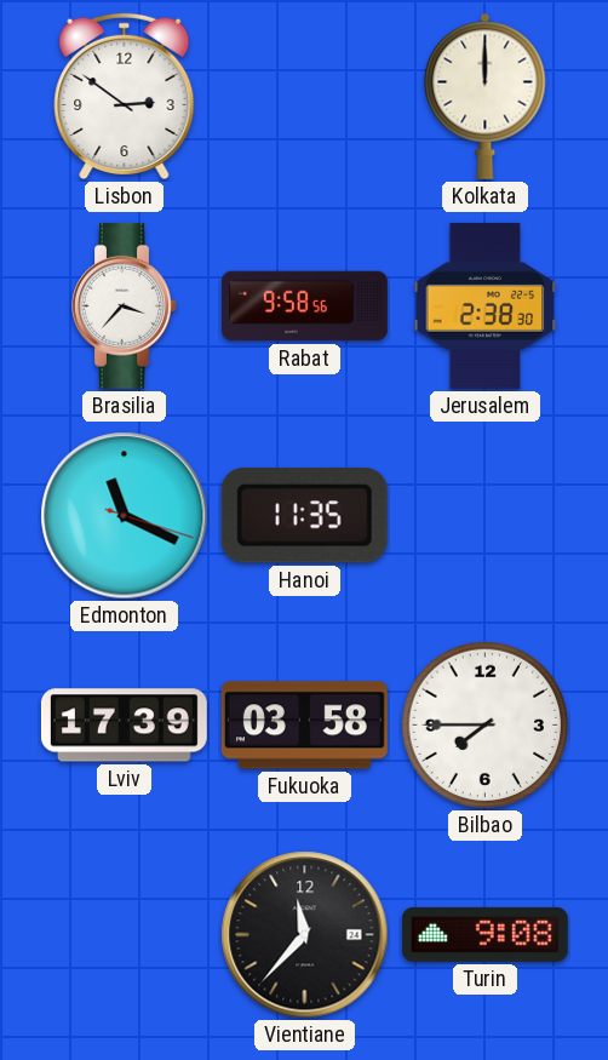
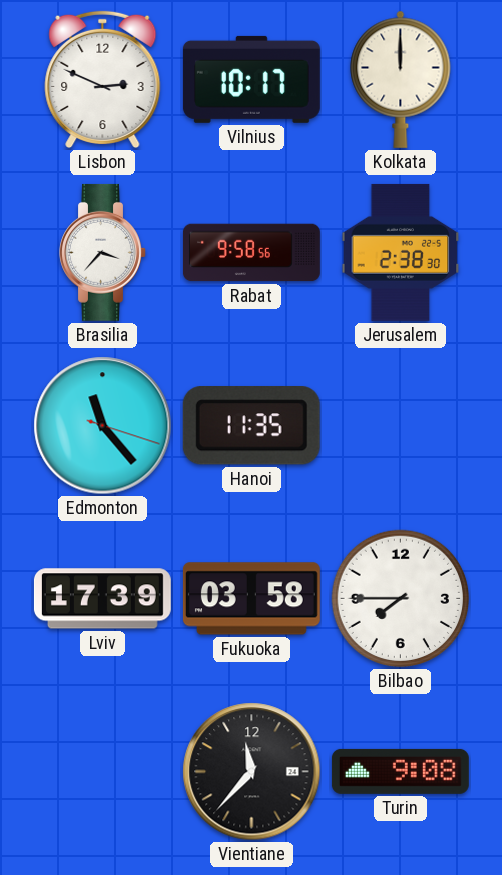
Lisbon: 2:51 -> 2:49 (103, 80)
Vilnius: none -> 10:17 (251, 79)
Edmonton: 11:19 -> 11:23 (103, 426)
